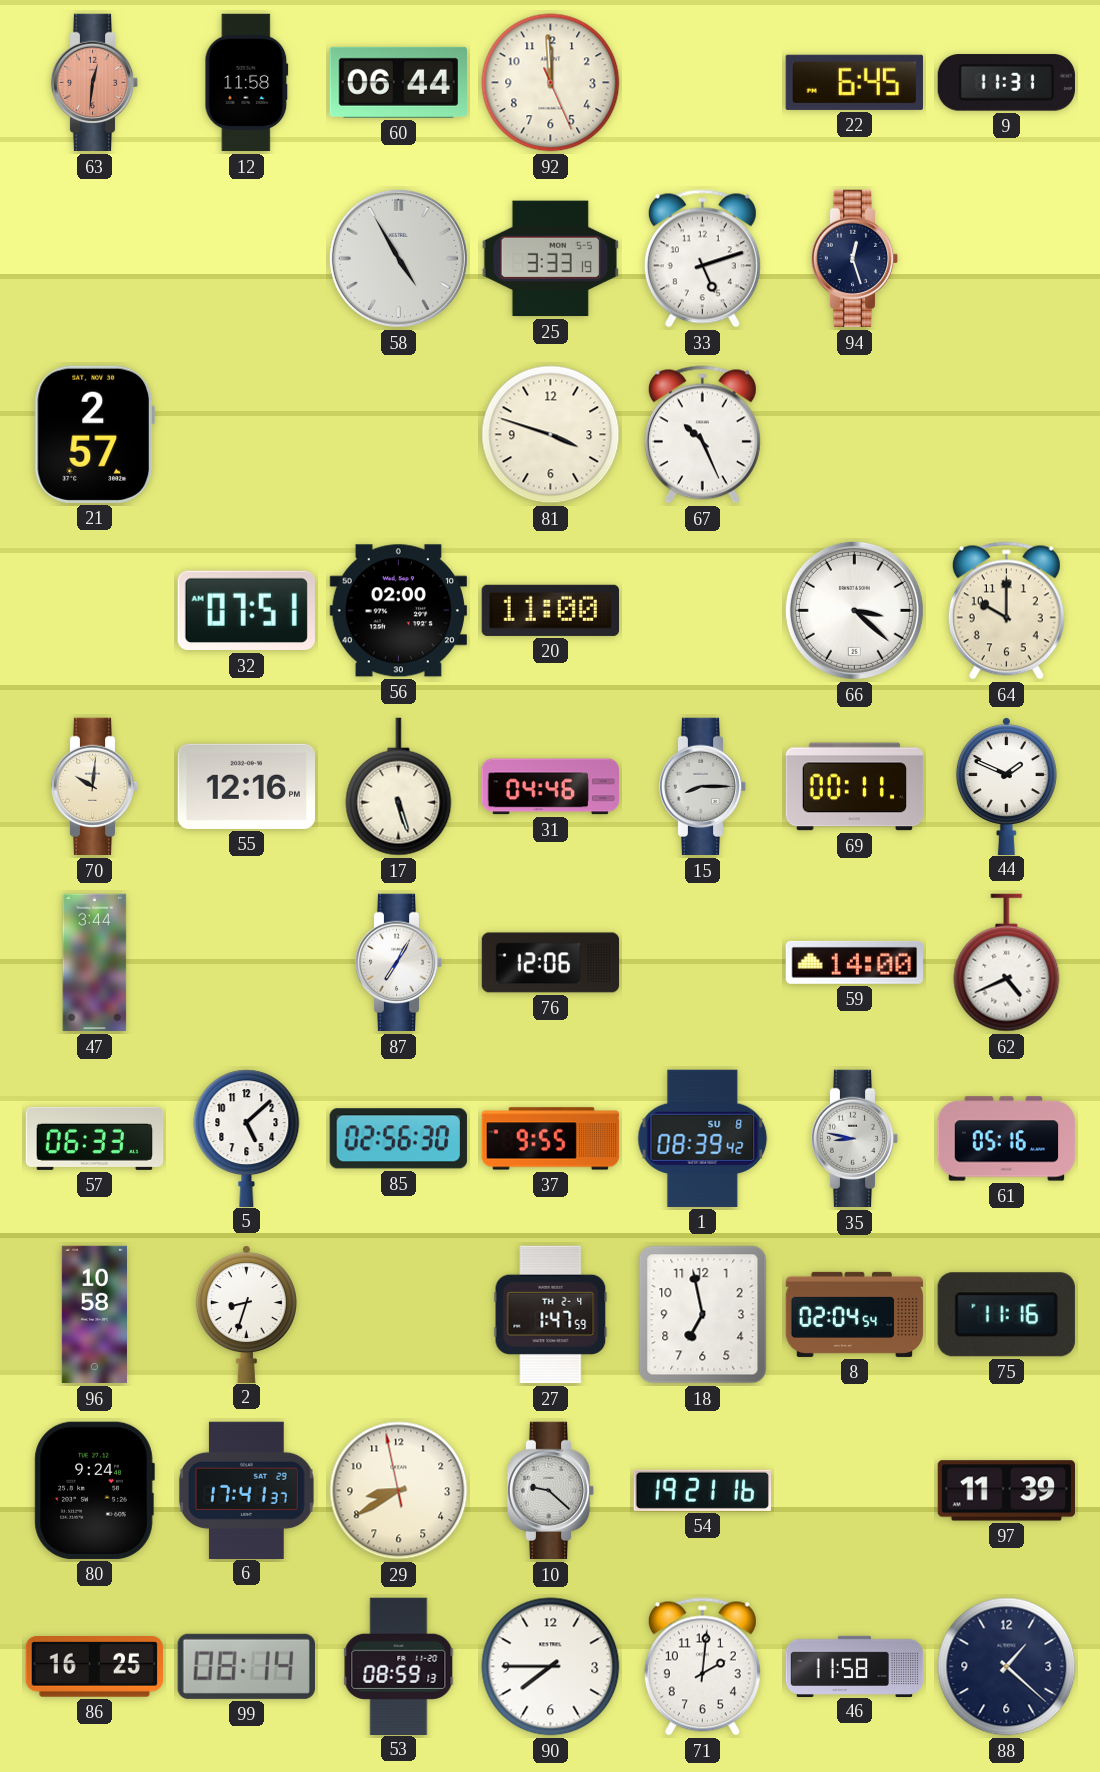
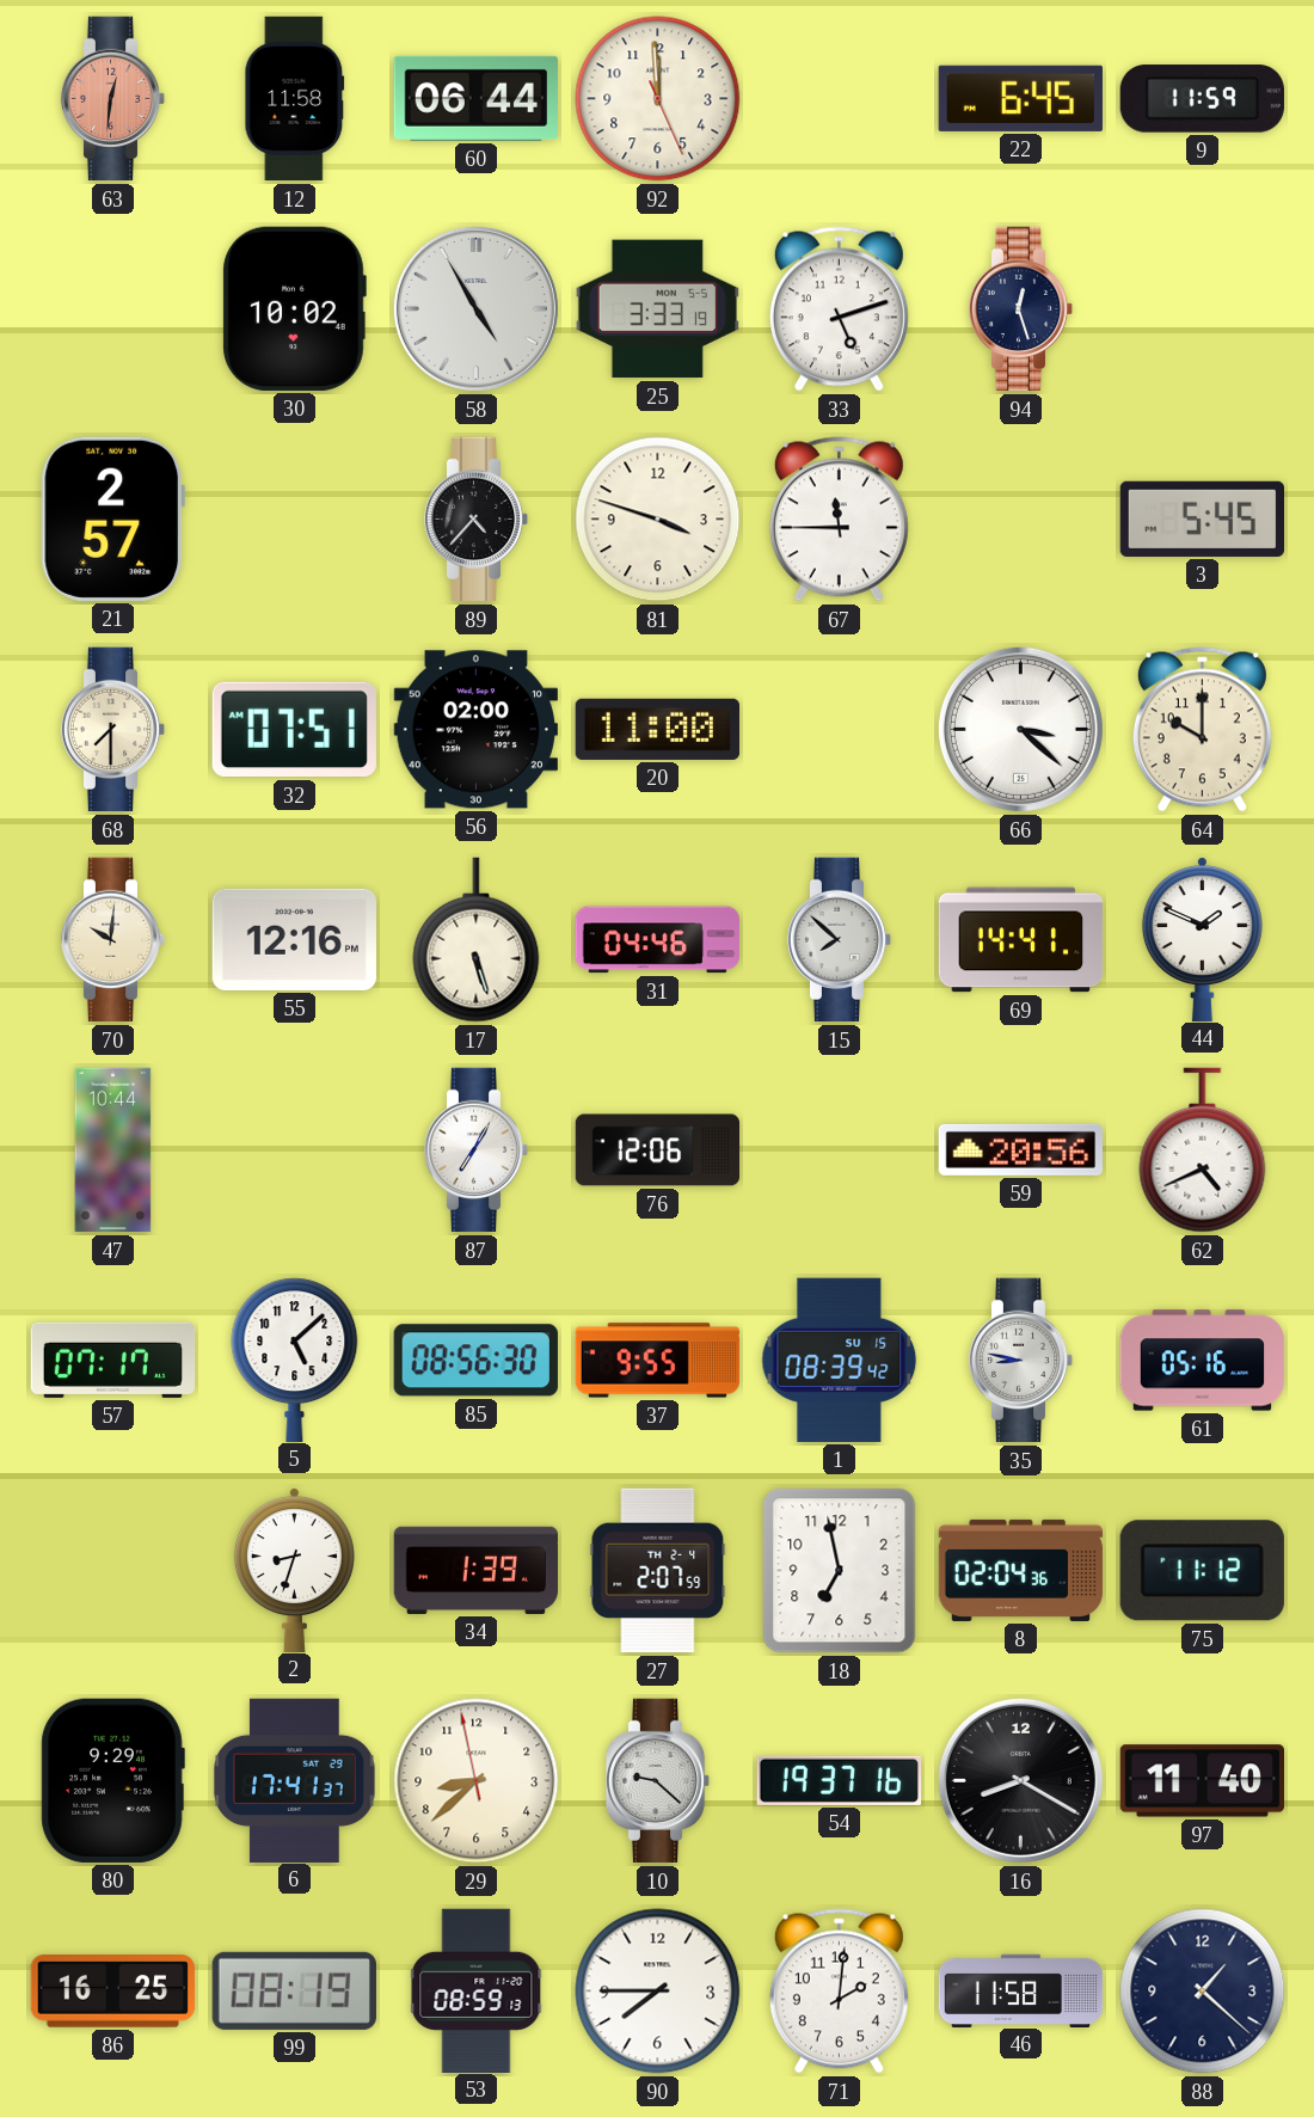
9: 11:31 -> 11:59 (1202, 99)
30: none -> 10:02 (294, 308)
89: none -> 4:37 (477, 520)
67: 10:26 -> 11:45 (839, 520)
3: none -> 5:45 (1202, 518)
68: none -> 7:30 (113, 730)
15: 8:15 -> 7:52 (840, 940)
69: 00:11 -> 14:41 (1021, 940)
47: 3:44 -> 10:44 (113, 1150)
59: 14:00 -> 20:56 (1020, 1149)
57: 06:33 -> 07:17 (113, 1360)
85: 02:56 -> 08:56 (475, 1361)
1 date: SU 8 -> SU 15 (840, 1360)
96: 10:58 -> none (94, 1315)
34: none -> 1:39 (475, 1570)
27: 1:47 -> 2:07 (658, 1571)
8: 02:04:54 -> 02:04:36 (1021, 1570)
75: 11:16 -> 11:12 (1202, 1571)
80: 9:24 -> 9:29 (112, 1780)
29: 8:39 -> 8:37 (477, 1781)
54: 19:21 -> 19:37 (839, 1780)
16: none -> 8:20 (1020, 1780)
97: 11:39 -> 11:40 (1202, 1781)
99: 08:14 -> 08:19 (294, 1990)
